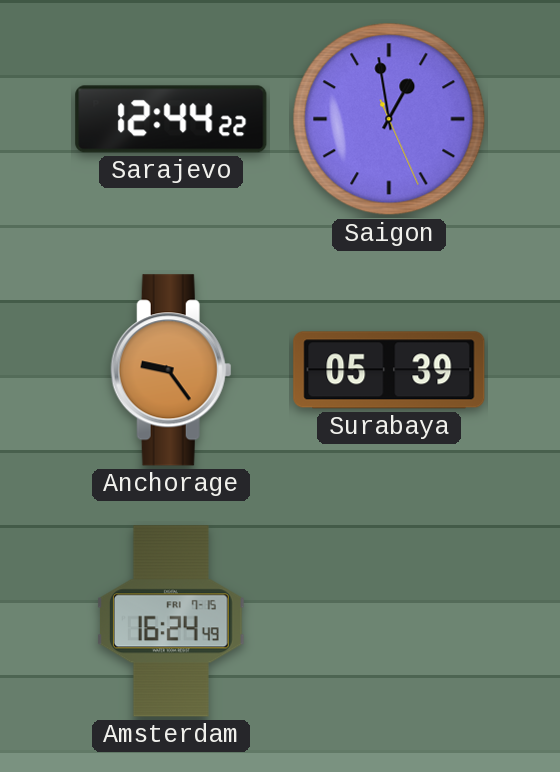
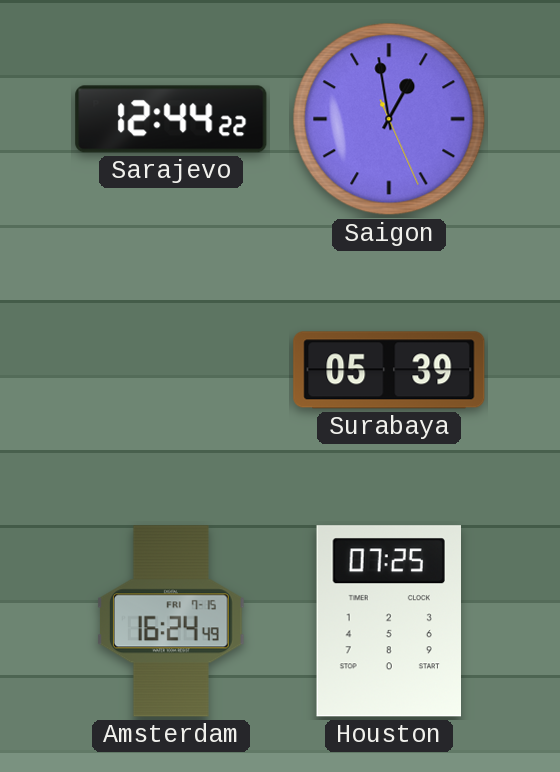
Anchorage: 9:24 -> none (171, 370)
Houston: none -> 07:25 (388, 621)
